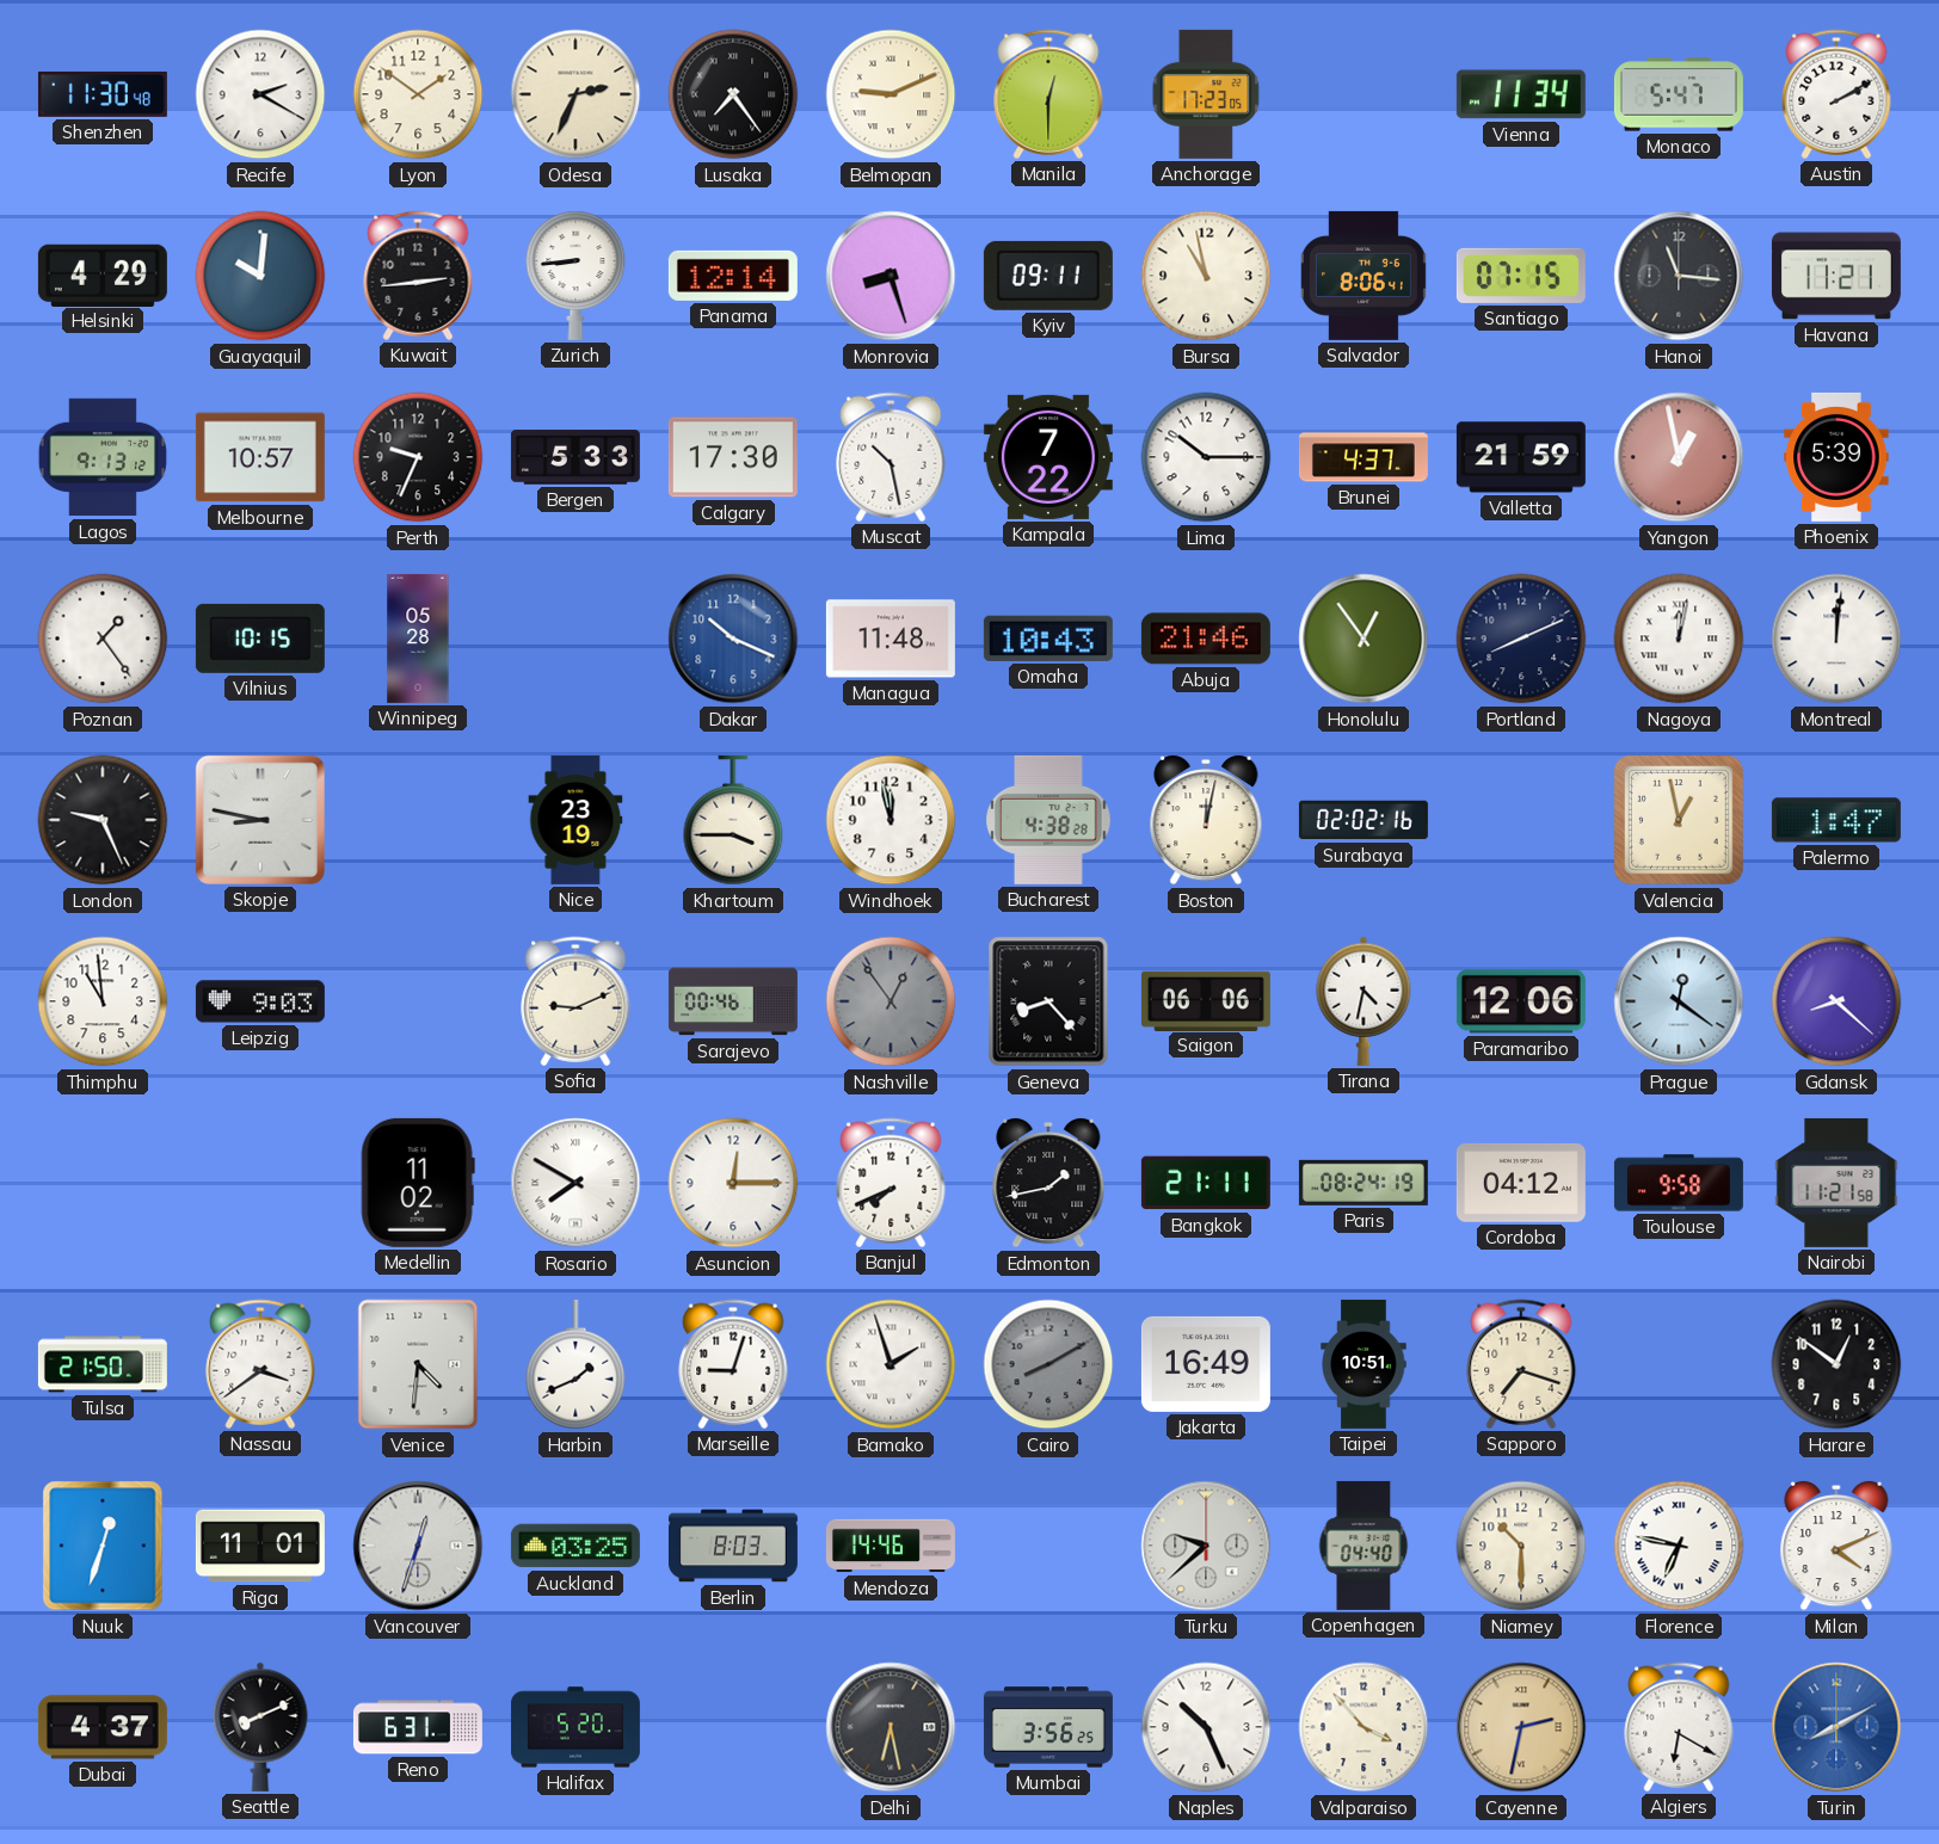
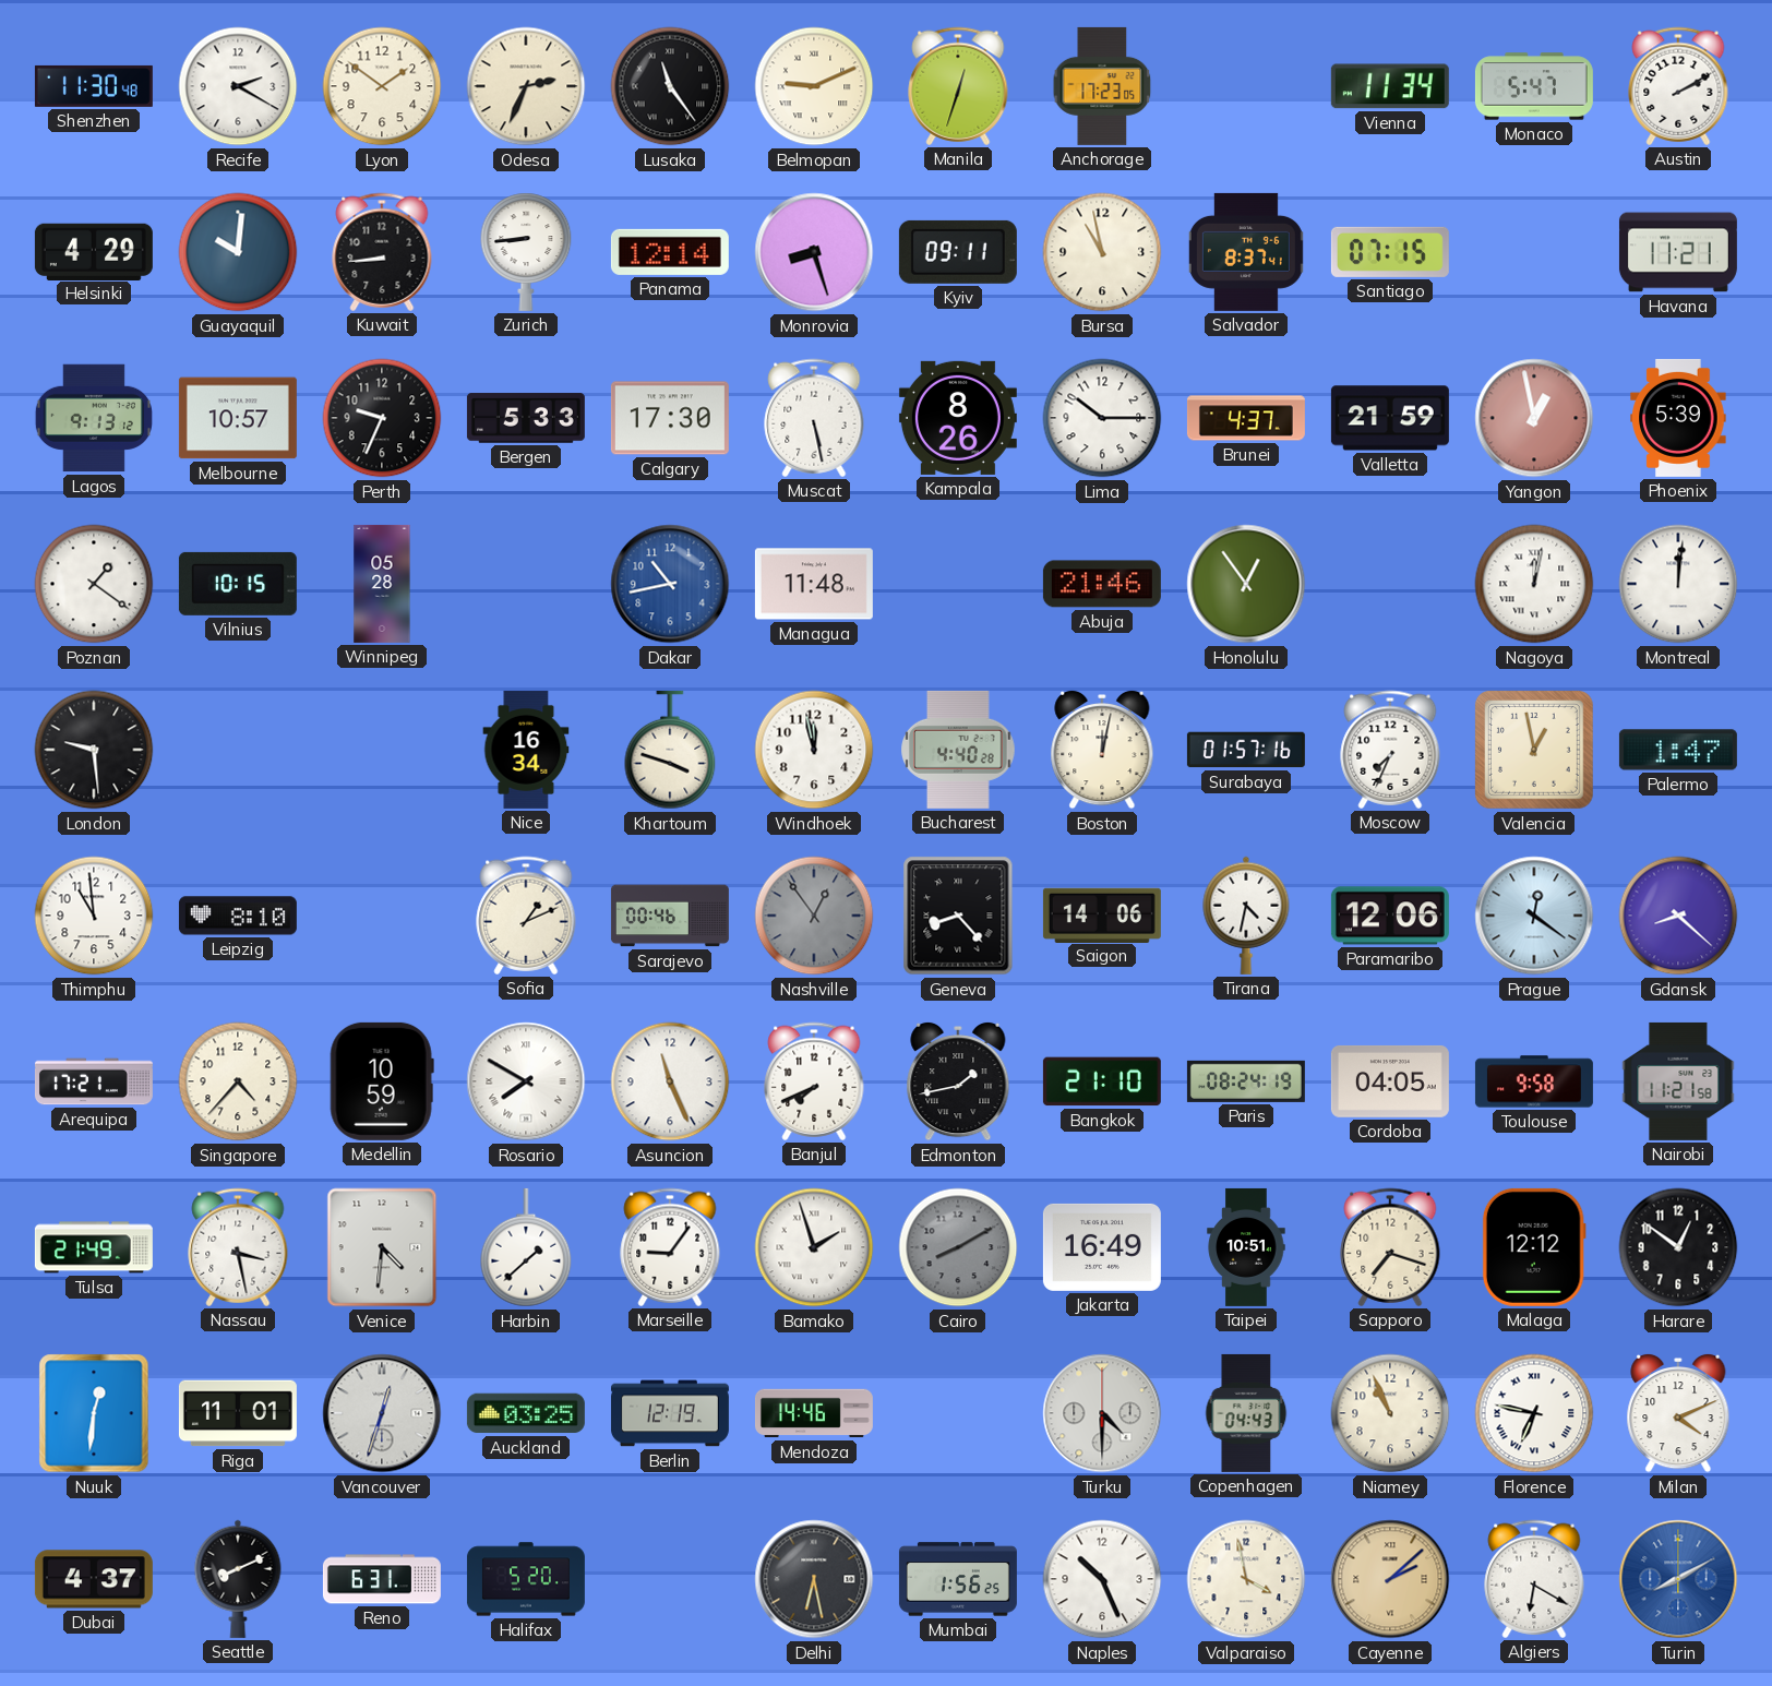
Lusaka: 7:24 -> 11:24 (670, 86)
Manila: 12:30 -> 12:33 (958, 86)
Kuwait: 2:44 -> 8:44 (382, 252)
Salvador: 8:06 -> 8:37 (1246, 252)
Hanoi: 11:16 -> none (1679, 276)
Muscat: 10:28 -> 5:28 (814, 418)
Kampala: 7:22 -> 8:26 (958, 418)
Poznan: 1:24 -> 1:21 (94, 584)
Dakar: 10:19 -> 10:43 (670, 584)
Omaha: 10:43 -> none (1048, 639)
Portland: 8:11 -> none (1521, 639)
London: 9:26 -> 9:29 (94, 750)
Skopje: 8:47 -> none (260, 820)
Nice: 23:19 -> 16:34 (526, 750)
Khartoum: 3:45 -> 3:48 (670, 750)
Bucharest: 4:38 -> 4:40 (958, 750)
Surabaya: 02:02 -> 01:57 (1246, 750)
Moscow: none -> 7:34 (1390, 750)
Leipzig: 9:03 -> 8:10 (238, 916)
Sofia: 9:11 -> 1:11 (526, 916)
Saigon: 06:06 -> 14:06 (1102, 914)
Arequipa: none -> 17:21 (94, 1081)
Singapore: none -> 4:37 (238, 1081)
Medellin: 11:02 -> 10:59 (382, 1081)
Asuncion: 12:15 -> 11:26 (670, 1081)
Bangkok: 21:11 -> 21:10 (1102, 1081)
Cordoba: 04:12 -> 04:05 (1390, 1081)
Tulsa: 21:50 -> 21:49 (94, 1247)
Nassau: 3:39 -> 3:28 (238, 1247)
Harbin: 1:41 -> 1:38 (526, 1247)
Marseille: 9:03 -> 9:06 (670, 1247)
Malaga: none -> 12:12 (1534, 1247)
Nuuk: 12:33 -> 12:31 (94, 1413)
Berlin: 8:03 -> 12:19 (670, 1413)
Turku: 9:38 -> 4:30 (1102, 1413)
Copenhagen: 04:40 -> 04:43 (1246, 1413)
Niamey: 10:30 -> 10:56 (1390, 1413)
Mumbai: 3:56 -> 1:56 (958, 1579)
Valparaiso: 3:53 -> 3:58 (1246, 1579)
Cayenne: 2:32 -> 2:08 (1390, 1579)
